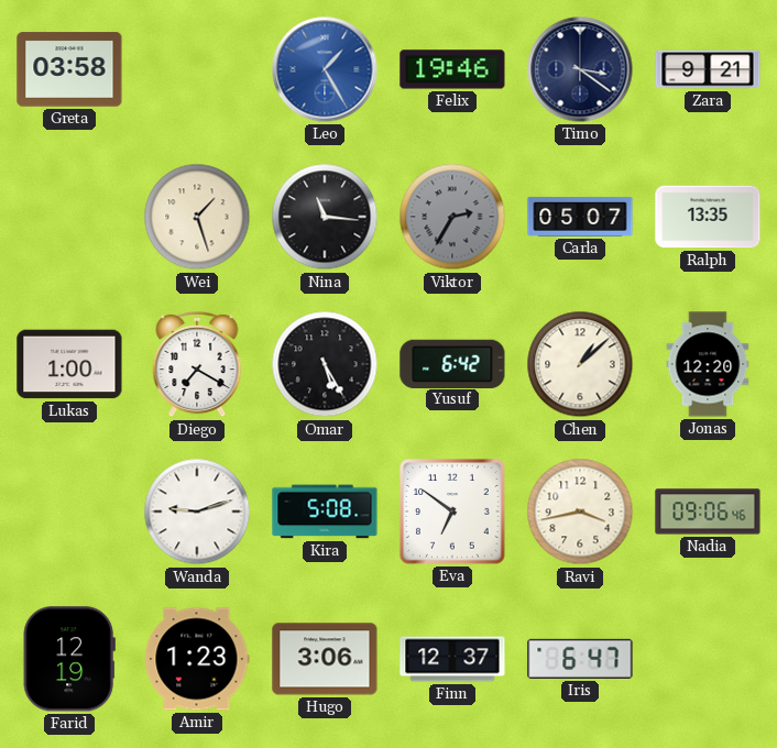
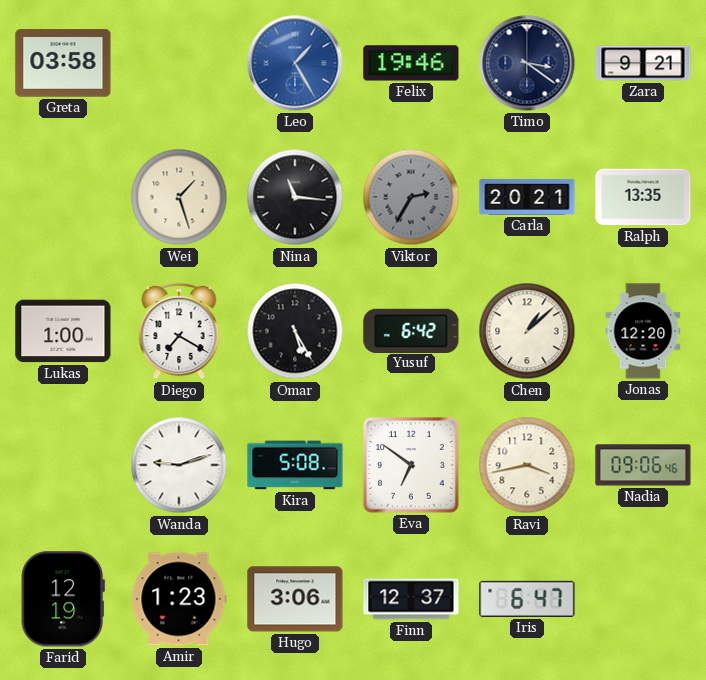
Carla: 05:07 -> 20:21 (527, 197)
